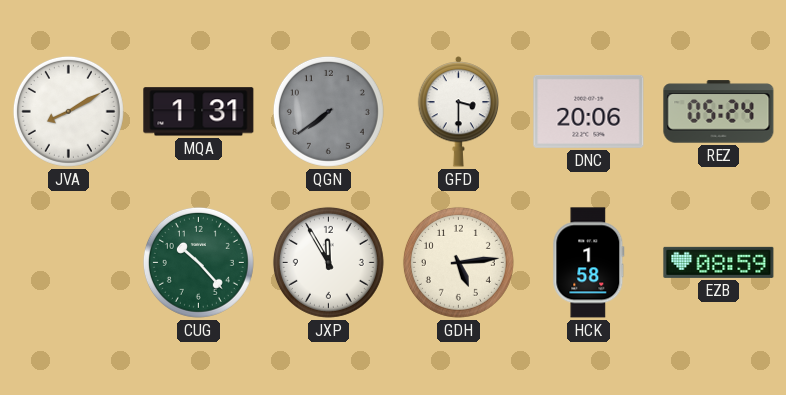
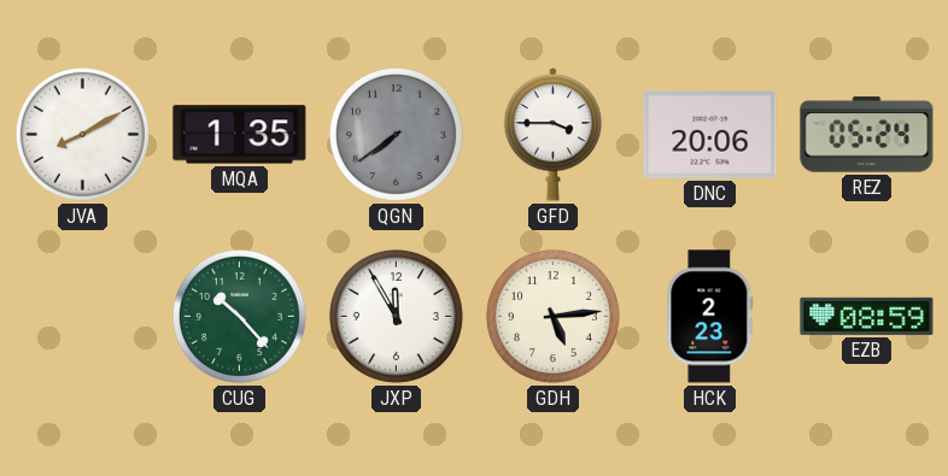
MQA: 1:31 -> 1:35 (240, 135)
GFD: 3:30 -> 3:45 (554, 135)
HCK: 1:58 -> 2:23 (710, 317)
